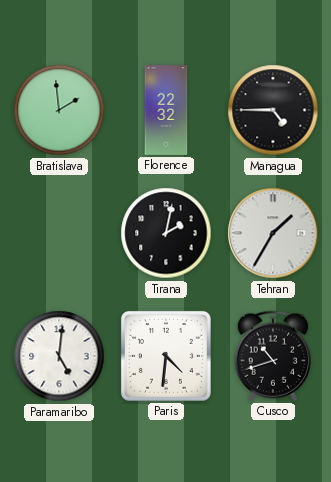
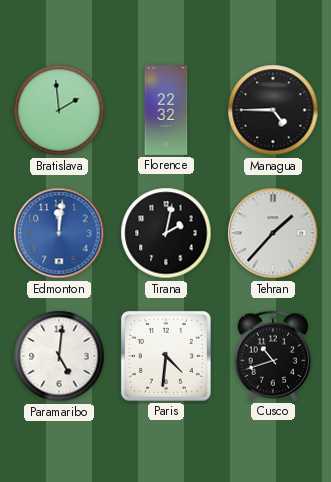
Edmonton: none -> 12:01 (59, 233)
Tehran: 1:35 -> 1:37 (273, 233)
